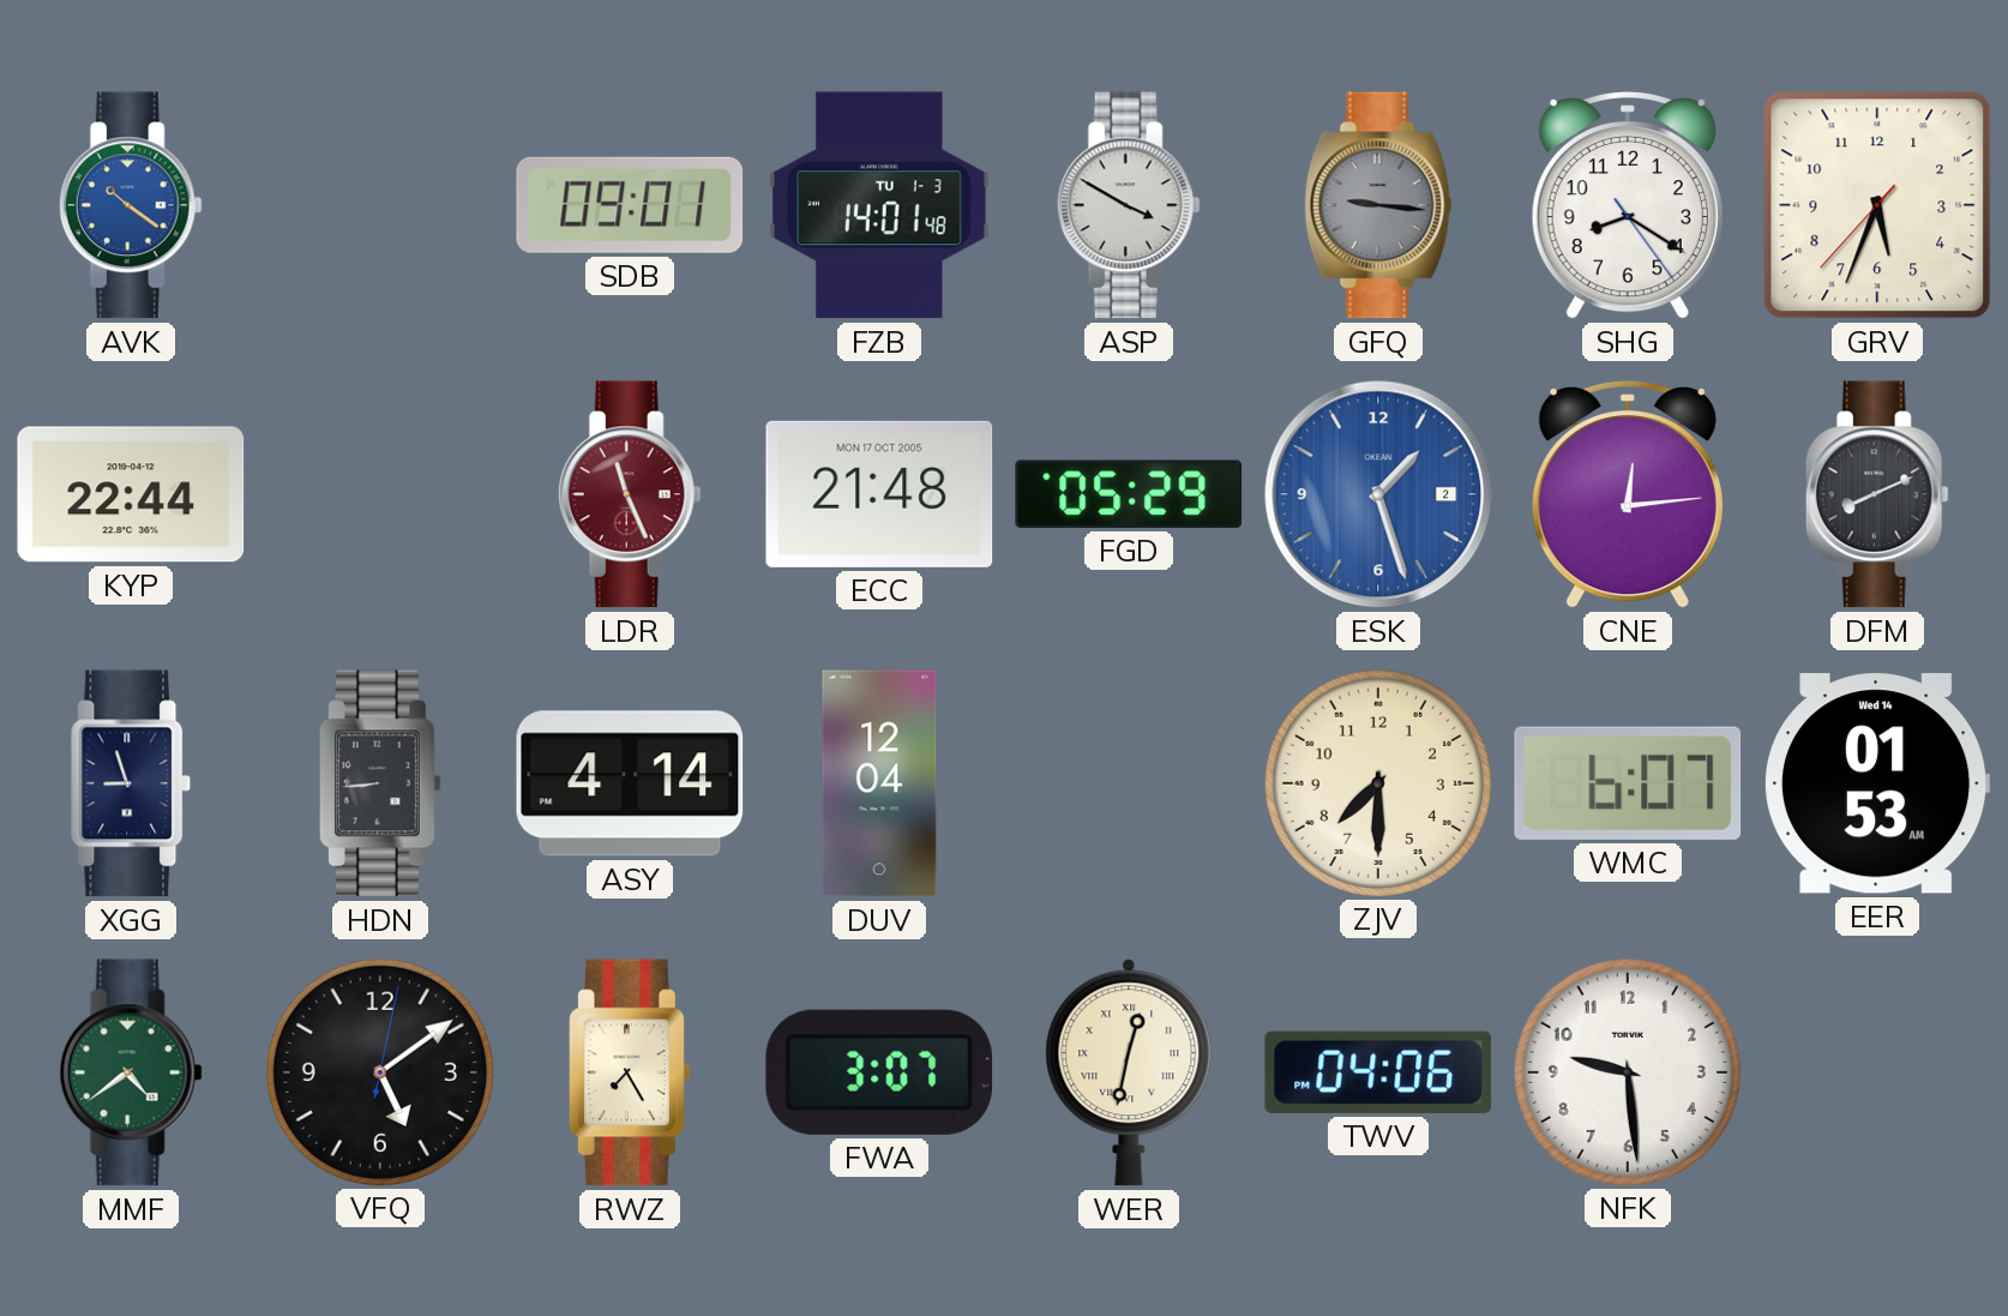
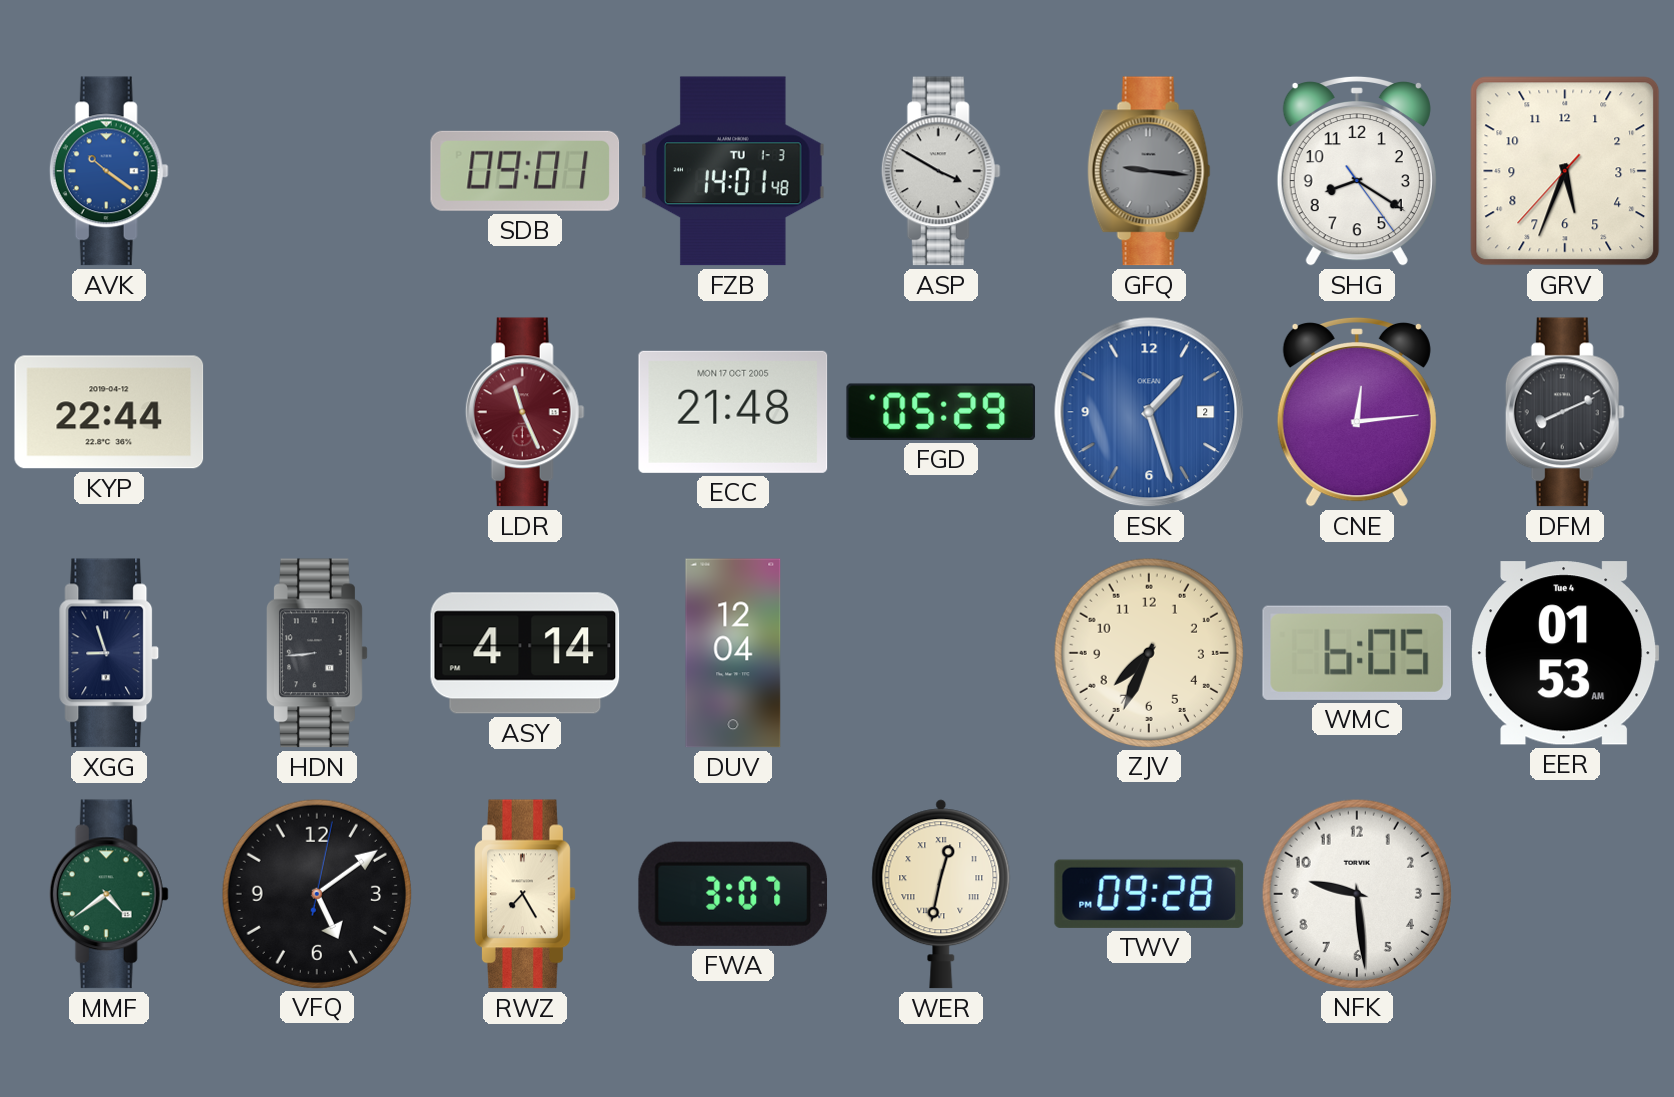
ZJV: 7:30 -> 7:34 (1148, 652)
WMC: 6:07 -> 6:05 (1357, 653)
EER date: Wed 14 -> Tue 4 (1566, 653)
TWV: 04:06 -> 09:28 (1149, 894)
